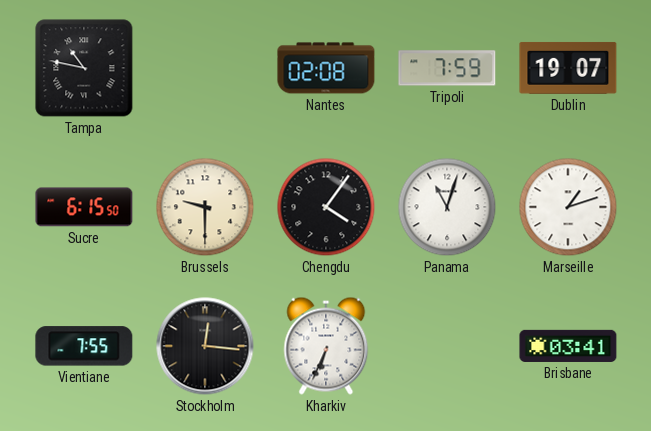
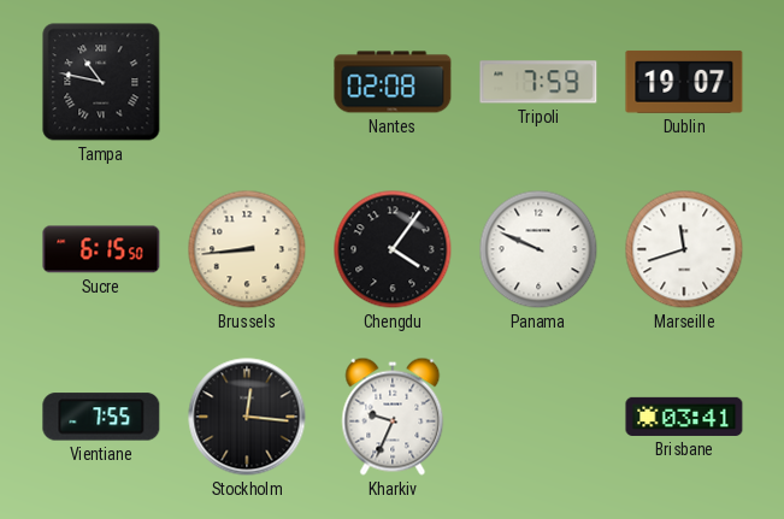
Brussels: 9:30 -> 8:44 (247, 249)
Panama: 11:03 -> 9:49 (538, 249)
Marseille: 1:12 -> 11:42 (684, 249)
Kharkiv: 6:34 -> 9:34 (393, 417)
